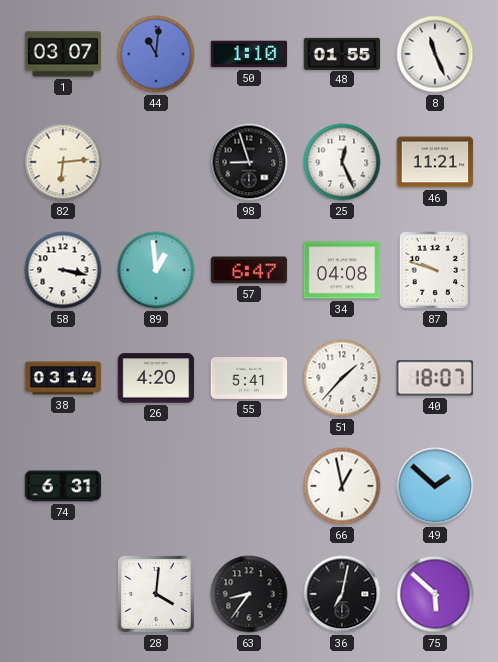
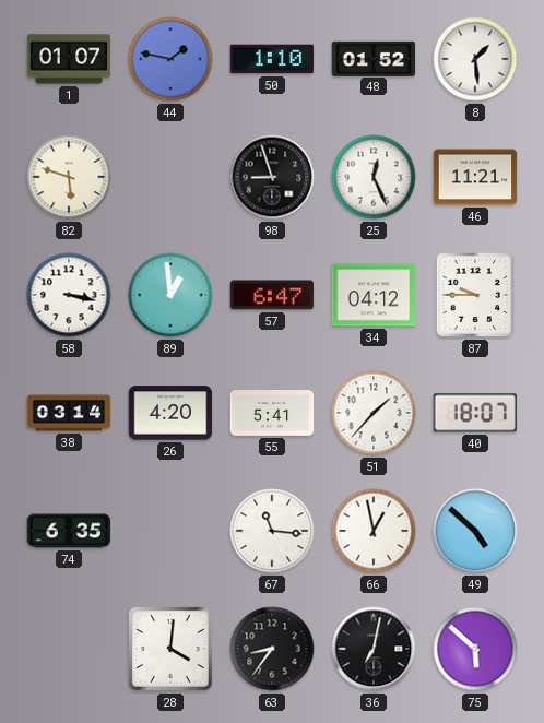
1: 03:07 -> 01:07 (69, 59)
44: 11:01 -> 1:47 (170, 59)
48: 01:55 -> 01:52 (374, 58)
8: 11:26 -> 1:29 (475, 59)
82: 6:14 -> 5:48 (69, 177)
34: 04:08 -> 04:12 (374, 295)
87: 9:48 -> 9:45 (475, 295)
74: 6:31 -> 6:35 (69, 531)
67: none -> 11:16 (272, 531)
49: 1:52 -> 4:52 (475, 531)
